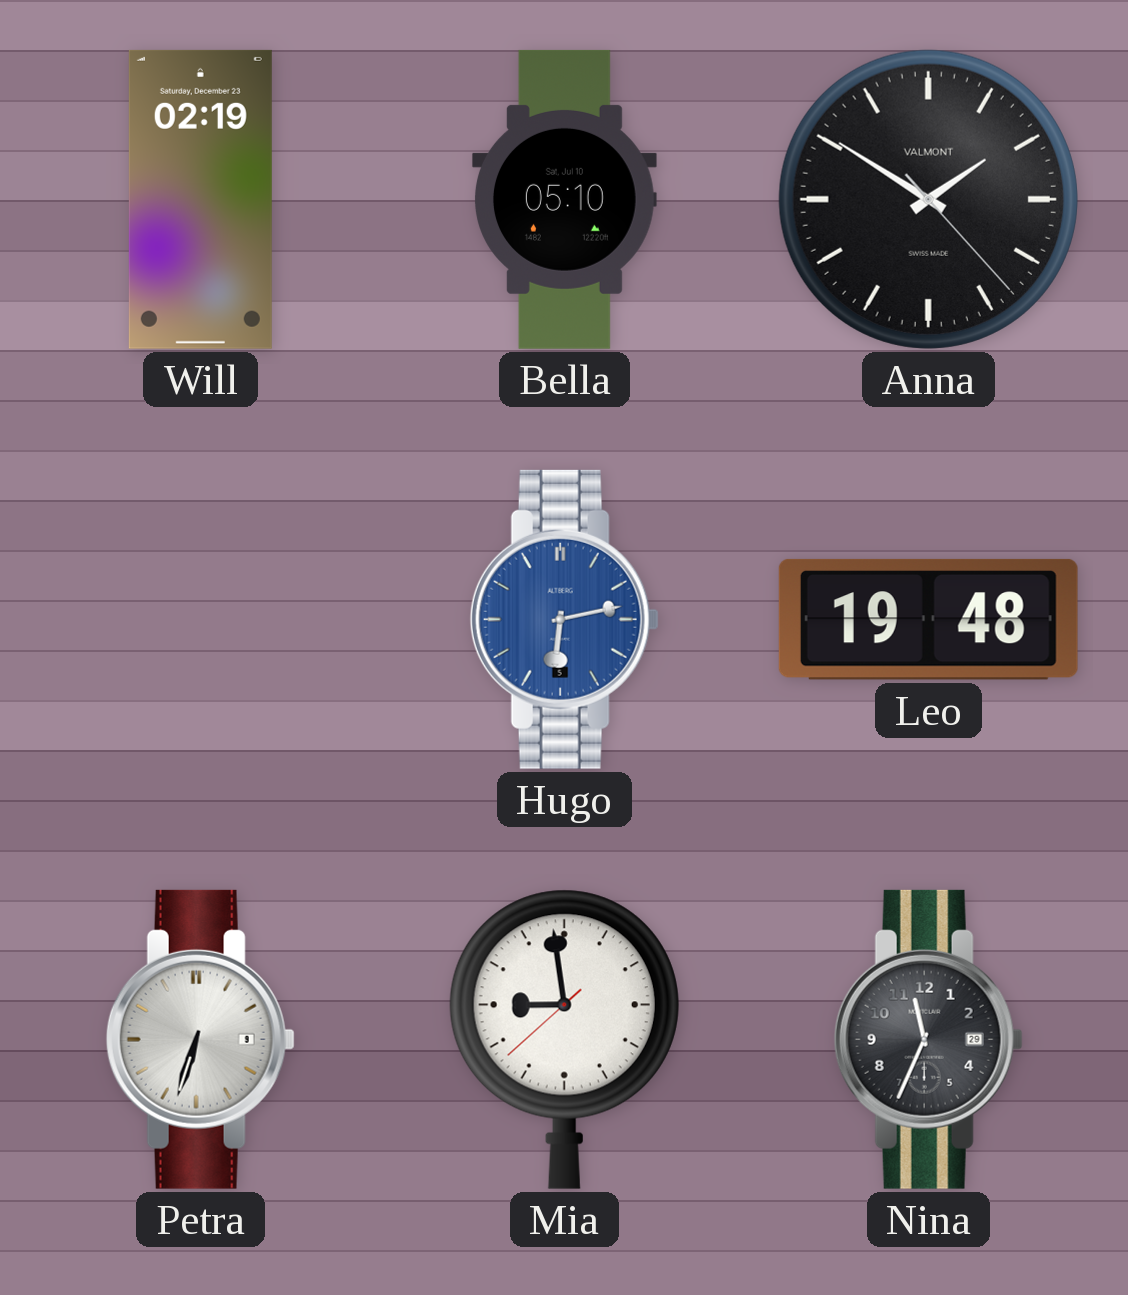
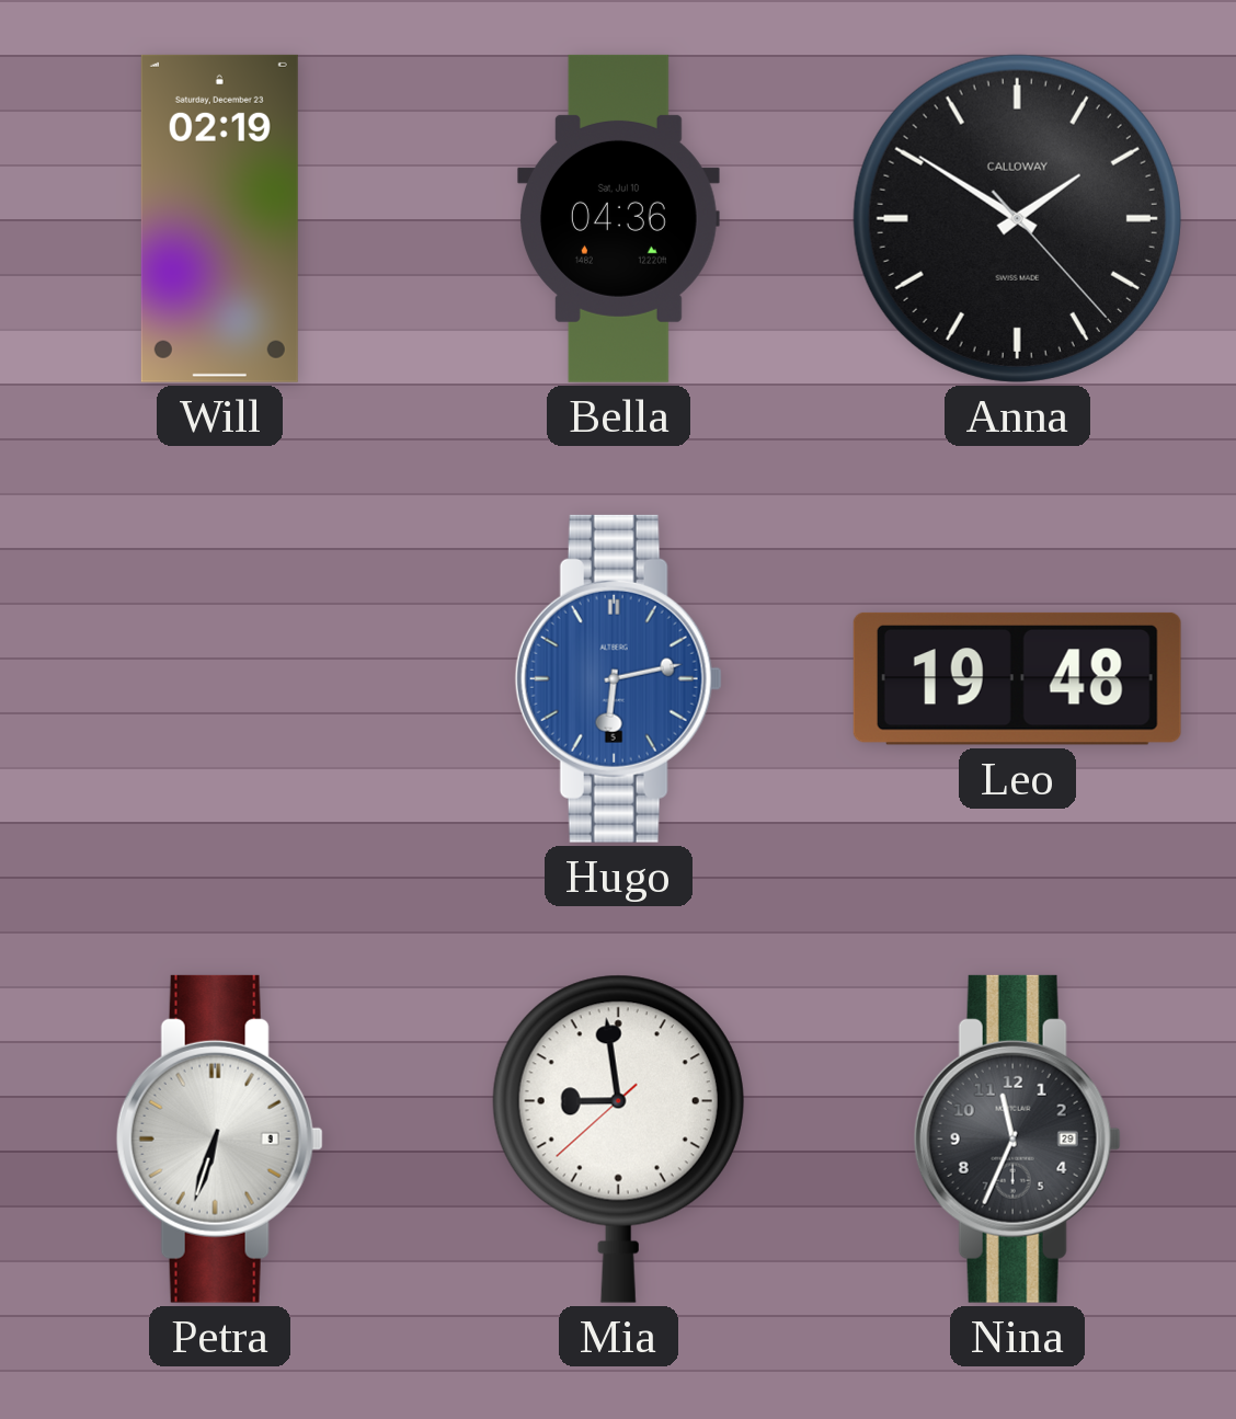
Bella: 05:10 -> 04:36 (618, 218)
Anna brand: VALMONT -> CALLOWAY (1017, 218)
